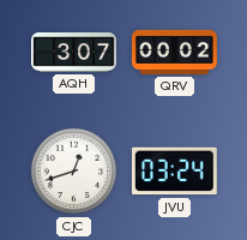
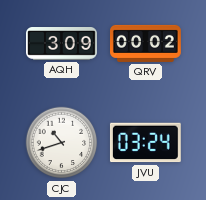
AQH: 3:07 -> 3:09 (62, 44)
CJC: 12:42 -> 10:42 (62, 143)
